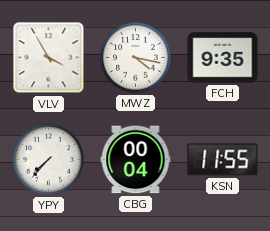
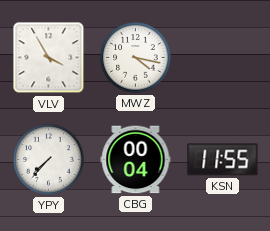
FCH: 9:35 -> none (223, 58)
